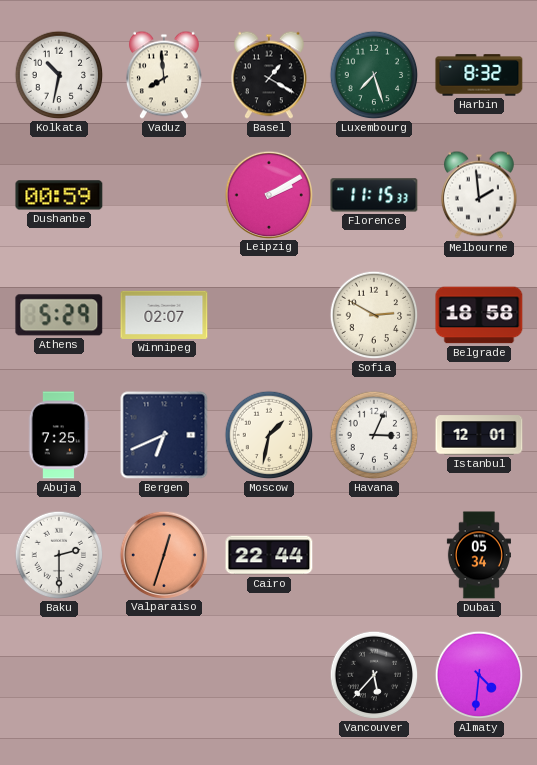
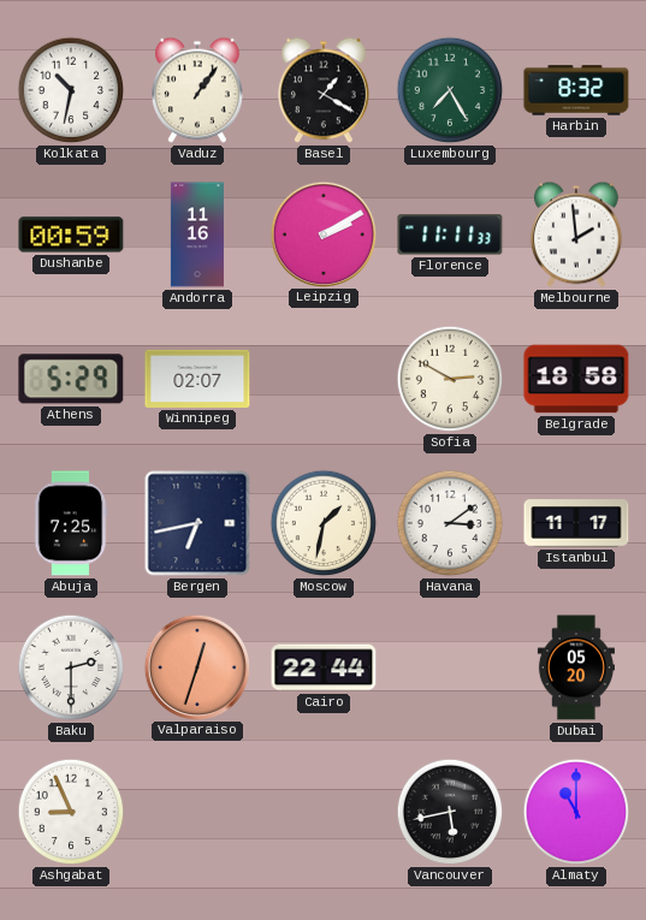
Vaduz: 7:59 -> 1:06 (197, 90)
Luxembourg: 7:27 -> 7:25 (450, 90)
Andorra: none -> 11:16 (197, 235)
Florence: 11:15 -> 11:11 (450, 235)
Bergen: 6:41 -> 6:43 (197, 523)
Havana: 3:04 -> 3:09 (450, 523)
Istanbul: 12:01 -> 11:17 (576, 523)
Dubai: 05:34 -> 05:20 (576, 667)
Ashgabat: none -> 8:56 (71, 812)
Vancouver: 5:37 -> 5:43 (450, 812)
Almaty: 4:31 -> 11:00 (576, 812)
